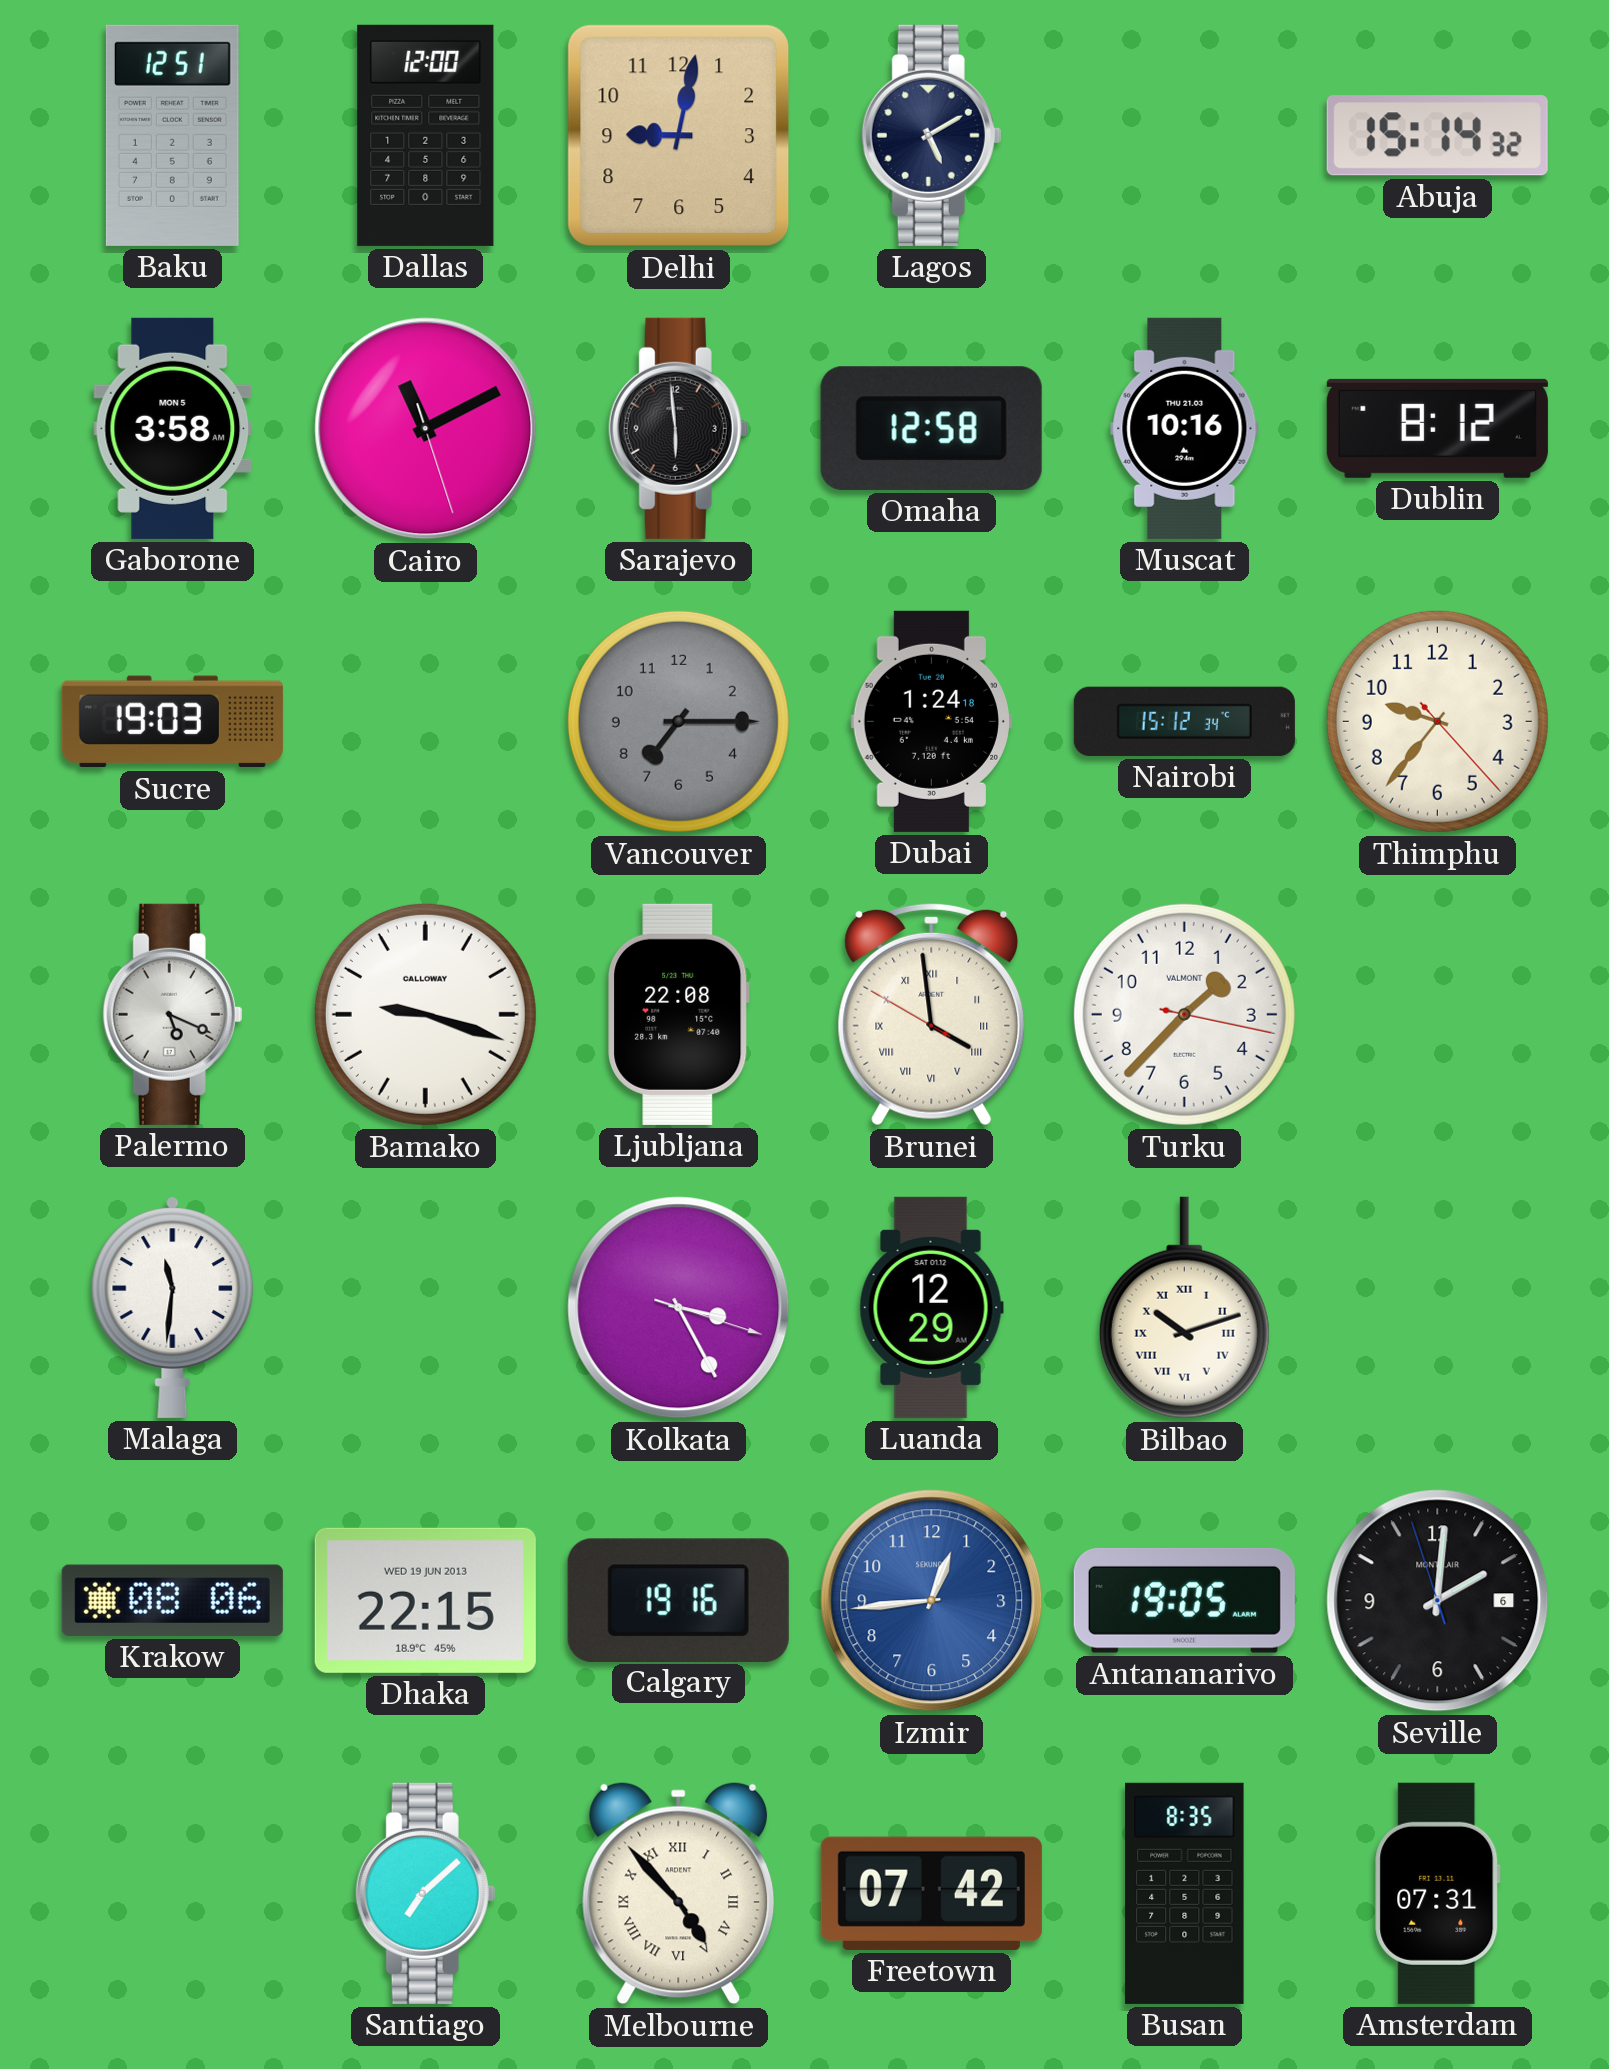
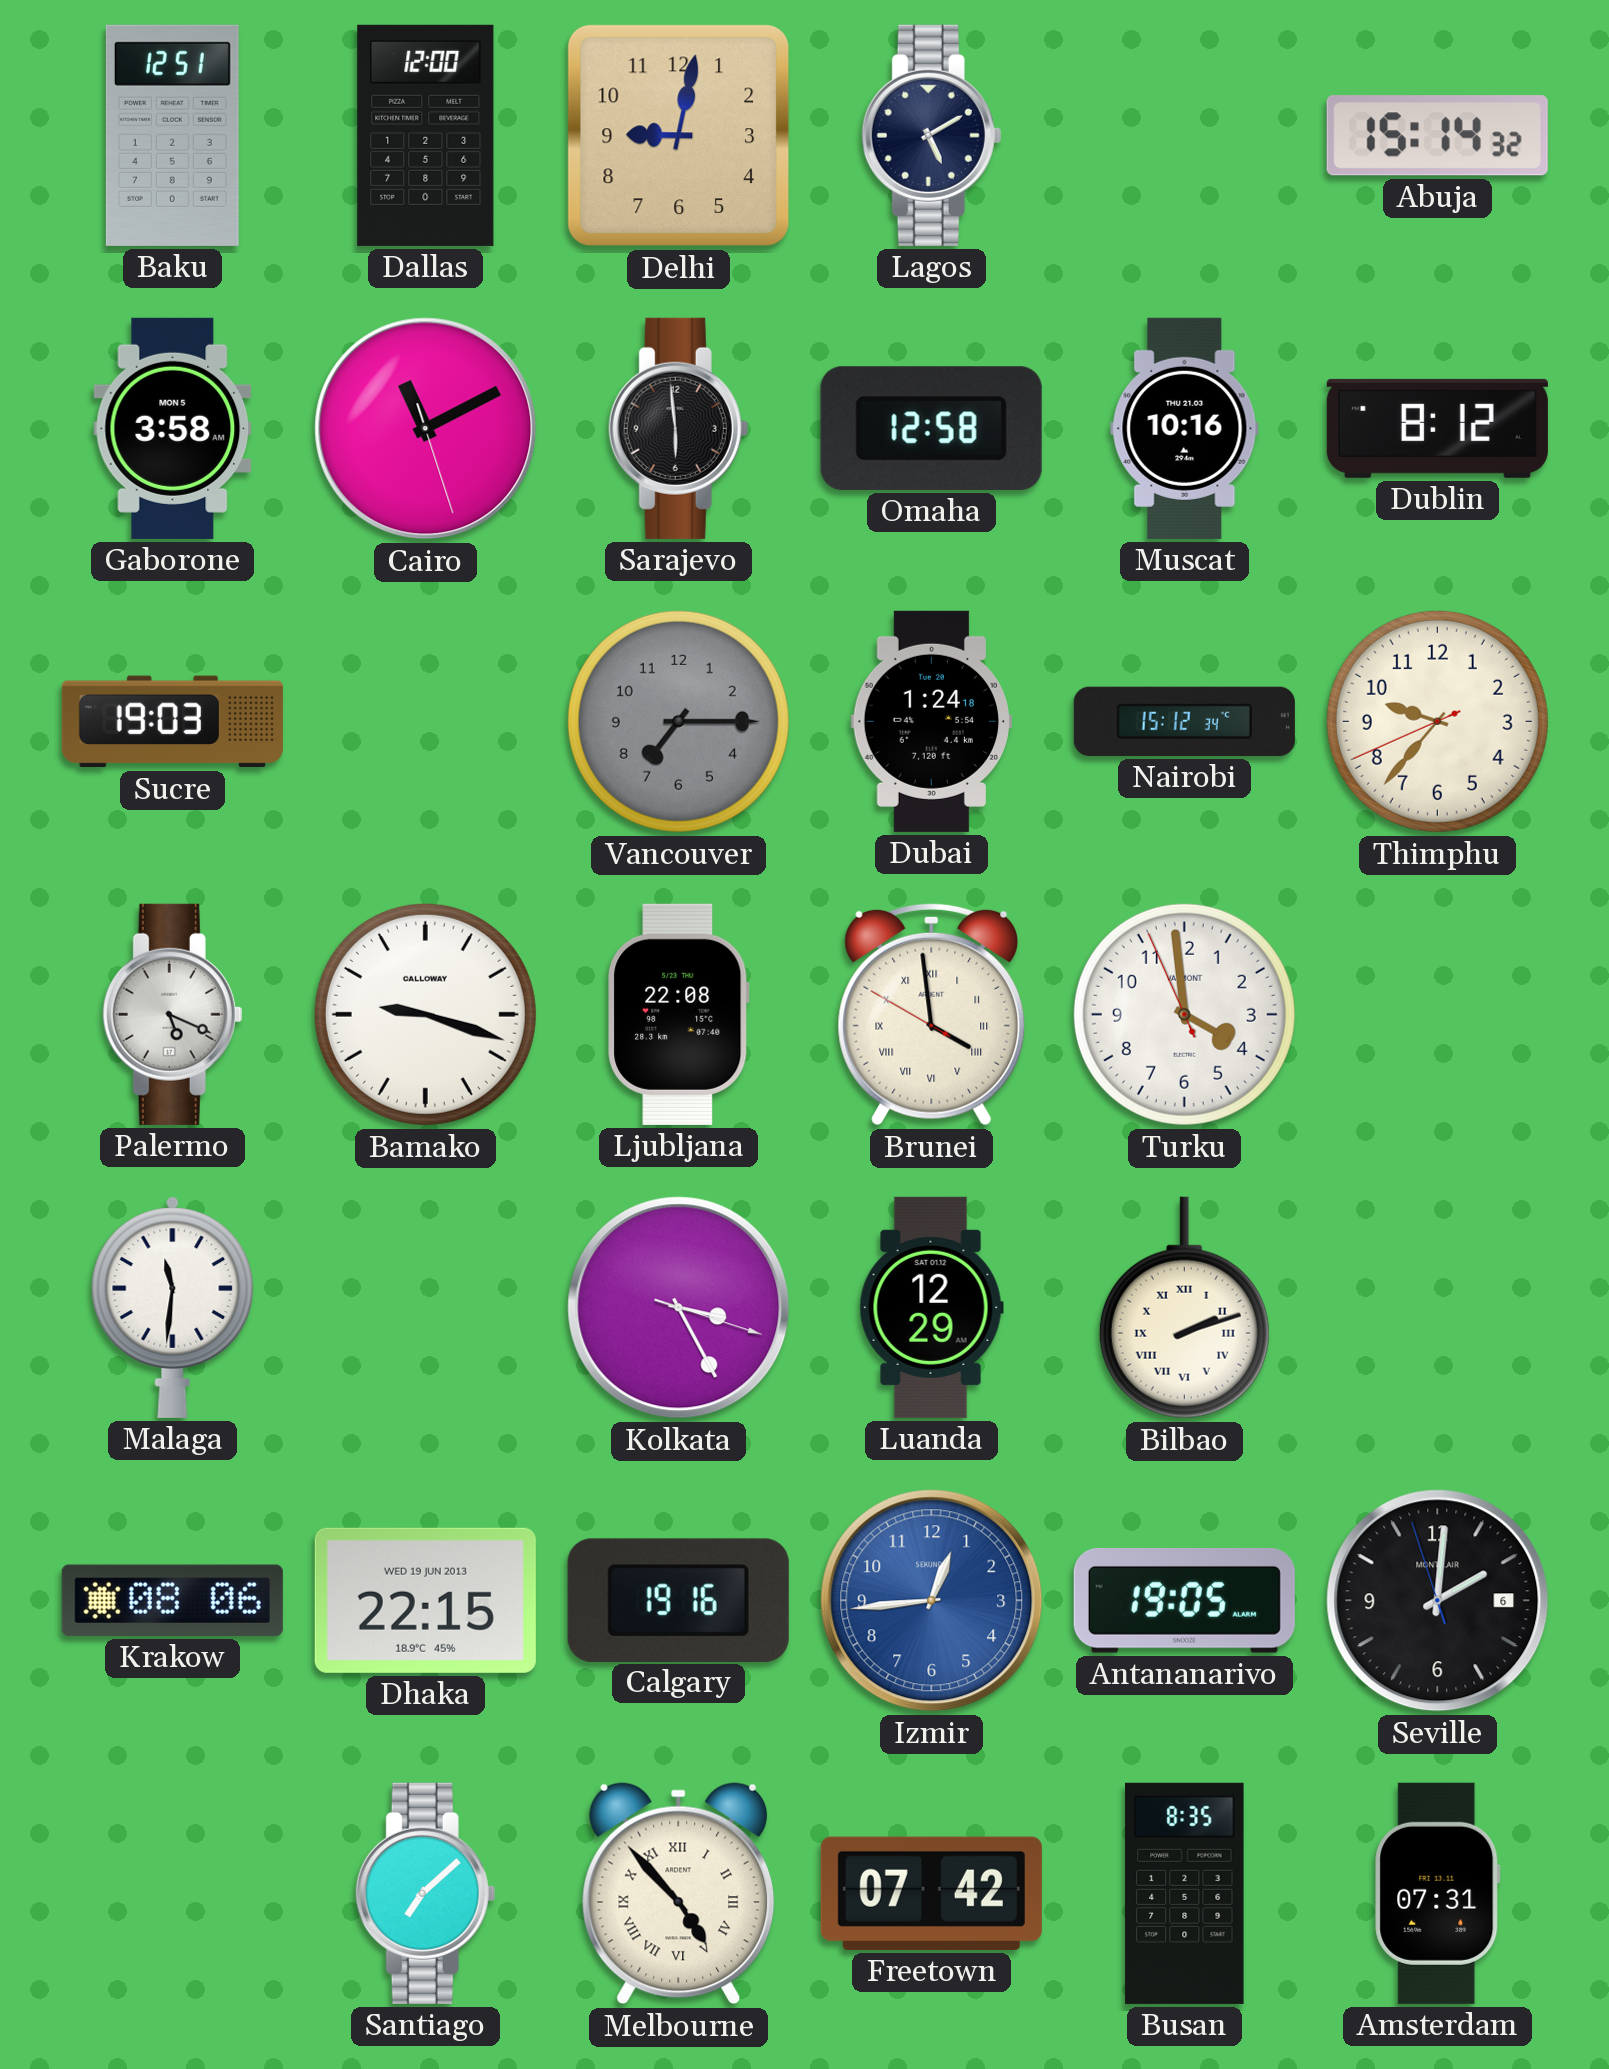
Thimphu: 9:36:23 -> 9:36:41 (1437, 721)
Turku: 1:37 -> 3:58 (1184, 1014)
Bilbao: 10:12 -> 2:12 (1184, 1308)
